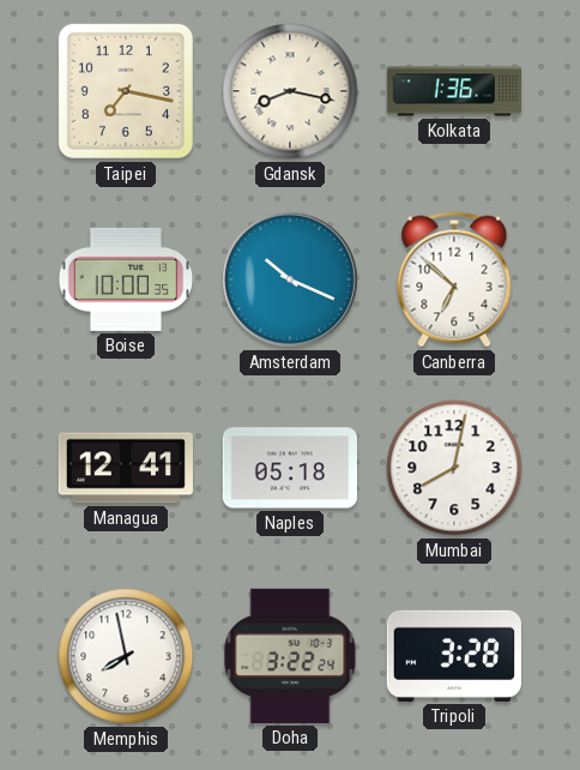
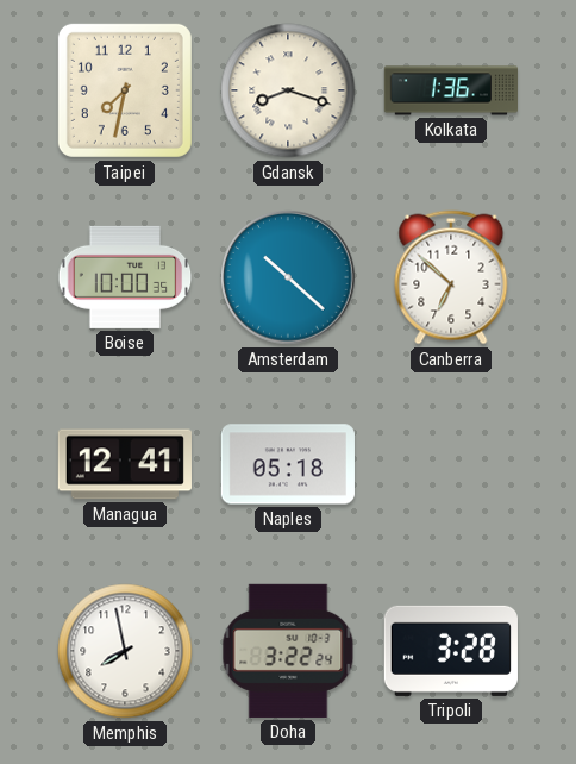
Taipei: 7:17 -> 7:32 (125, 90)
Gdansk: 8:17 -> 8:18 (288, 90)
Amsterdam: 10:19 -> 10:22 (288, 277)
Mumbai: 8:02 -> none (454, 468)
